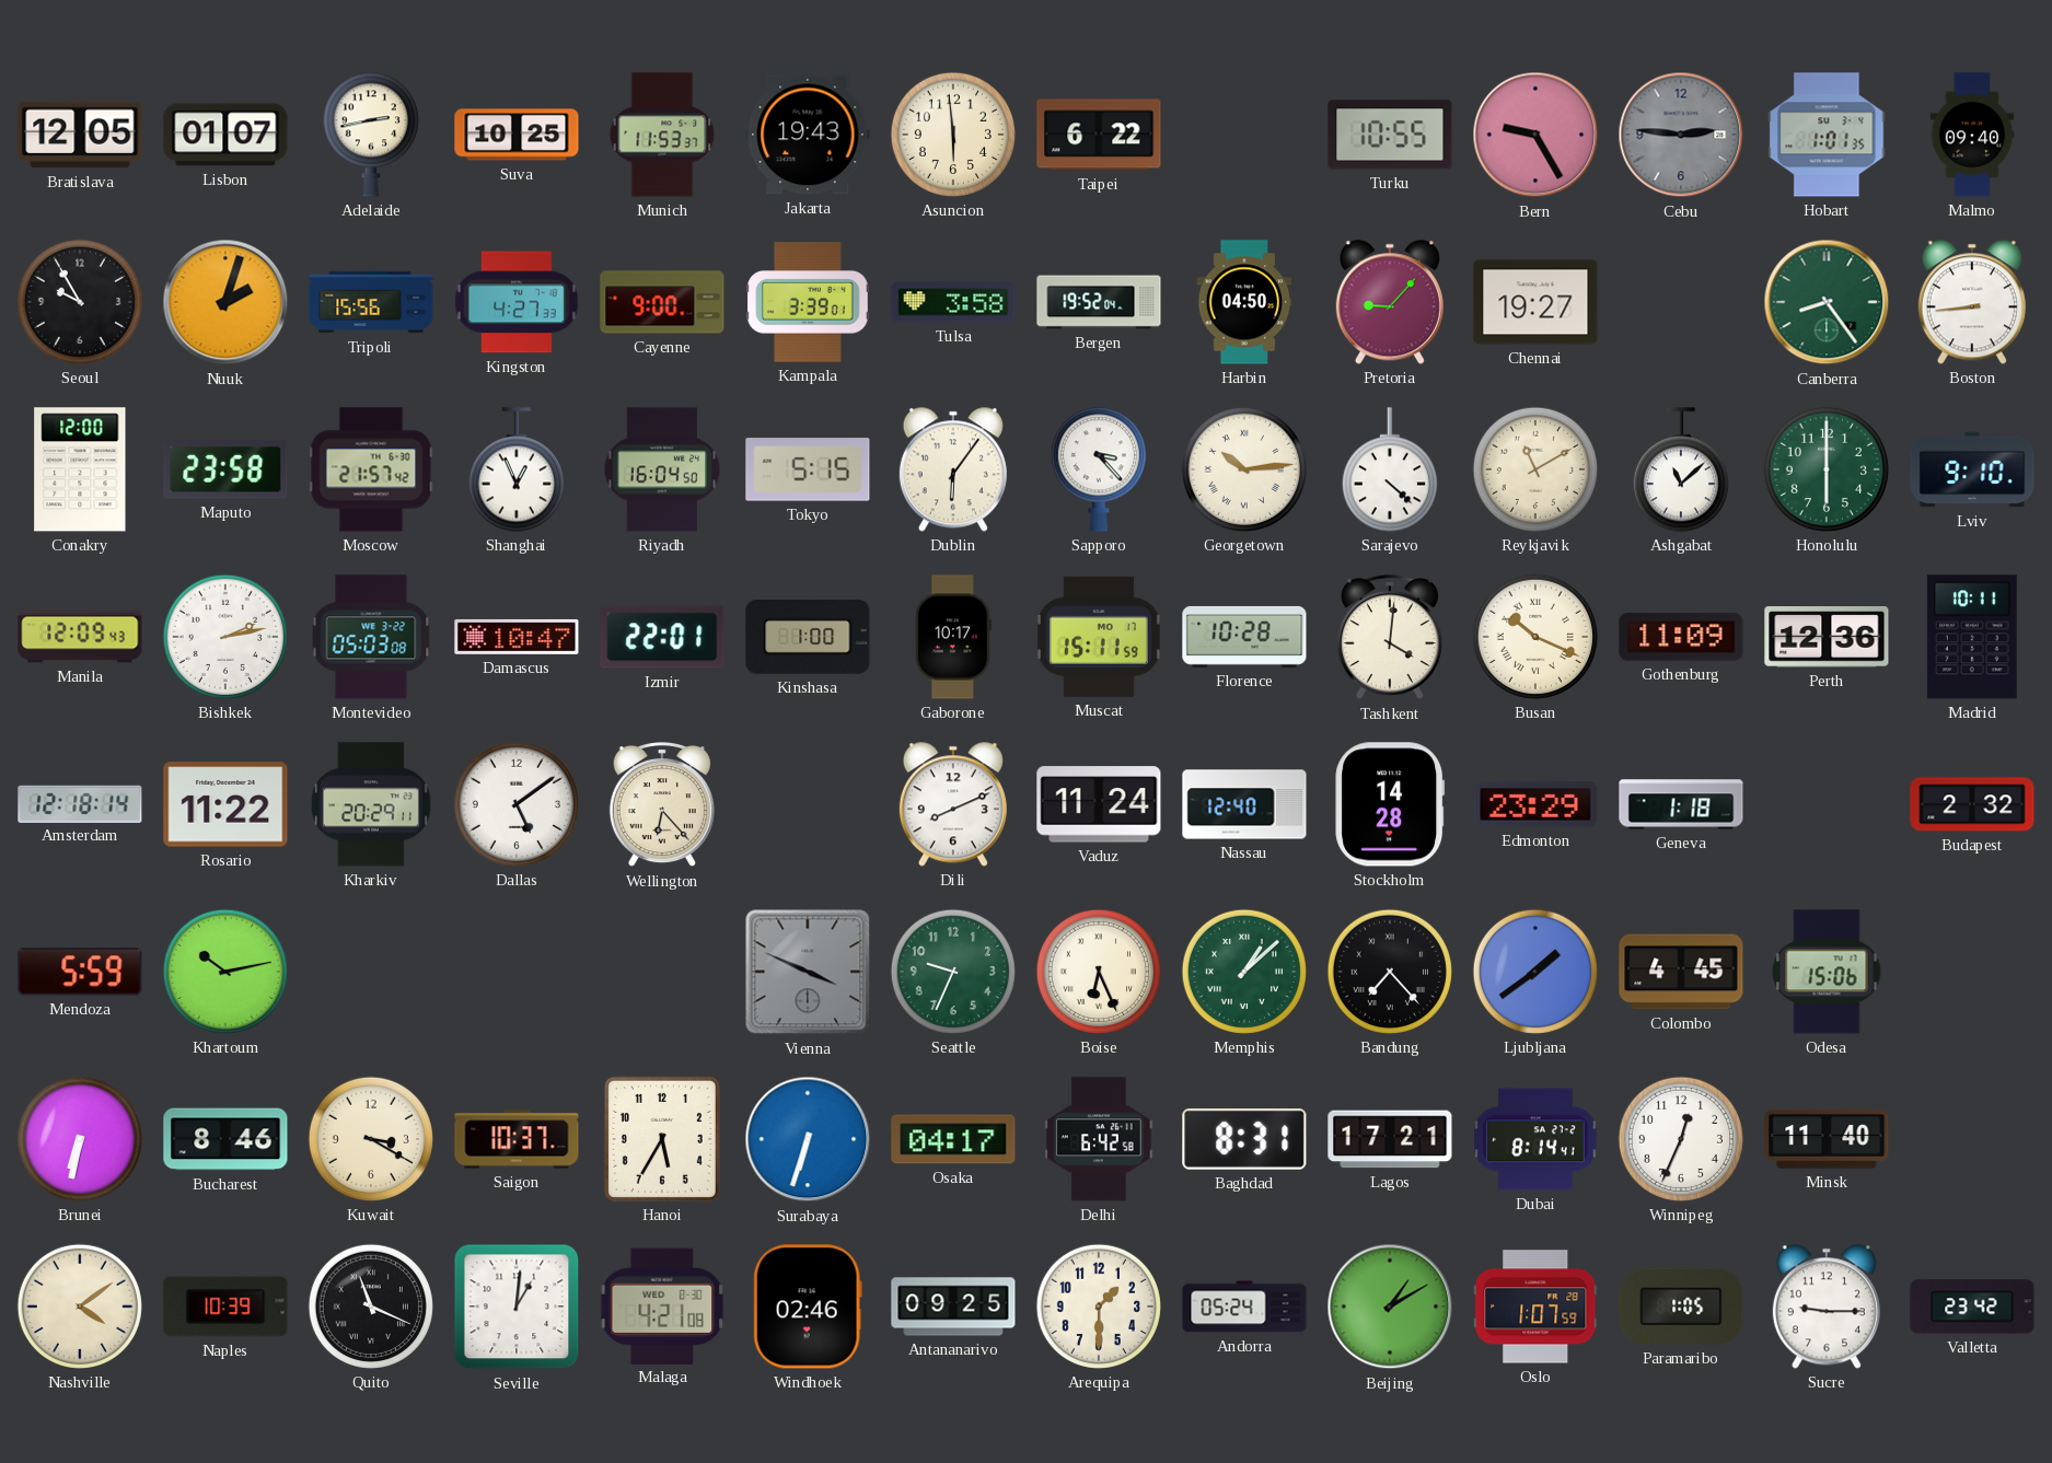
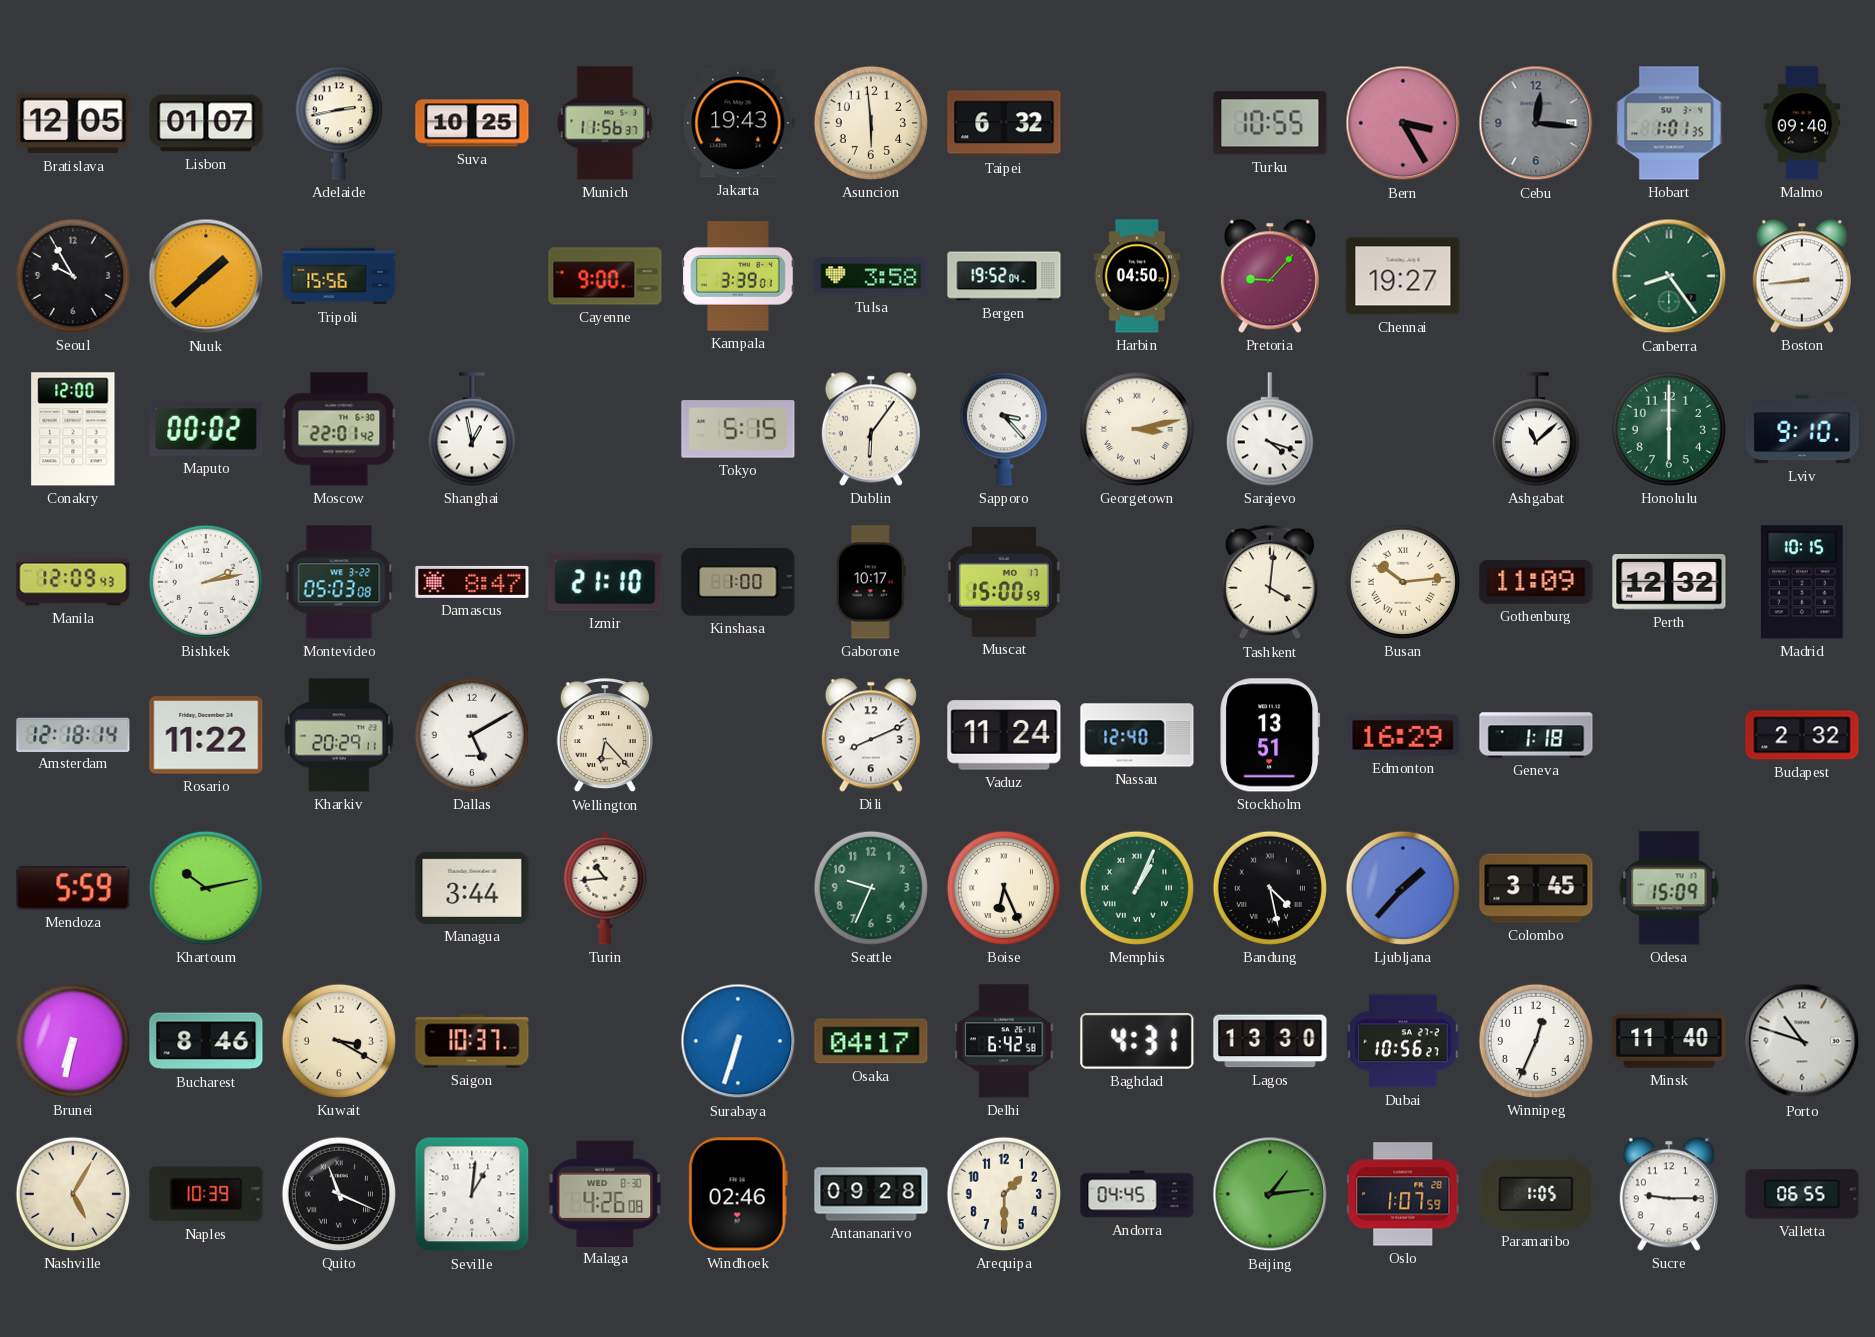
Munich: 11:53 -> 11:56 (605, 123)
Taipei: 6:22 -> 6:32 (1004, 123)
Bern: 9:25 -> 3:25 (1403, 123)
Cebu: 2:46 -> 12:16 (1536, 123)
Nuuk: 2:03 -> 1:38 (206, 276)
Kingston: 4:27 -> none (517, 302)
Maputo: 23:58 -> 00:02 (206, 429)
Moscow: 21:57 -> 22:01 (339, 429)
Shanghai: 12:56 -> 12:58 (472, 429)
Riyadh: 16:04 -> none (662, 469)
Georgetown: 10:14 -> 3:13 (1137, 429)
Sarajevo: 4:22 -> 4:18 (1270, 429)
Reykjavik: 11:10 -> none (1535, 469)
Damascus: 10:47 -> 8:47 (472, 582)
Izmir: 22:01 -> 21:10 (605, 582)
Muscat: 15:11 -> 15:00 (1004, 582)
Florence: 10:28 -> none (1244, 637)
Busan: 10:19 -> 10:14 (1403, 582)
Perth: 12:36 -> 12:32 (1669, 583)
Madrid: 10:11 -> 10:15 (1802, 582)
Dallas: 5:09 -> 5:10 (472, 735)
Stockholm: 14:28 -> 13:51 (1270, 735)
Edmonton: 23:29 -> 16:29 (1403, 735)
Managua: none -> 3:44 (472, 888)
Turin: none -> 10:44 (605, 888)
Vienna: 3:49 -> none (808, 972)
Memphis: 1:08 -> 1:04 (1137, 888)
Bandung: 7:23 -> 4:28 (1270, 888)
Ljubljana: 1:39 -> 1:37 (1403, 888)
Colombo: 4:45 -> 3:45 (1536, 888)
Odesa: 15:06 -> 15:09 (1669, 888)
Hanoi: 5:35 -> none (662, 1139)
Baghdad: 8:31 -> 4:31 (1137, 1041)
Lagos: 17:21 -> 13:30 (1270, 1041)
Dubai: 8:14 -> 10:56 (1404, 1041)
Porto: none -> 10:48 (1802, 1041)
Nashville: 4:09 -> 5:05 (73, 1194)
Malaga: 4:21 -> 4:26 (605, 1193)
Antananarivo: 09:25 -> 09:28 (871, 1194)
Andorra: 05:24 -> 04:45 (1137, 1194)
Beijing: 1:10 -> 1:14 (1270, 1194)
Valletta: 23:42 -> 06:55 (1802, 1194)
